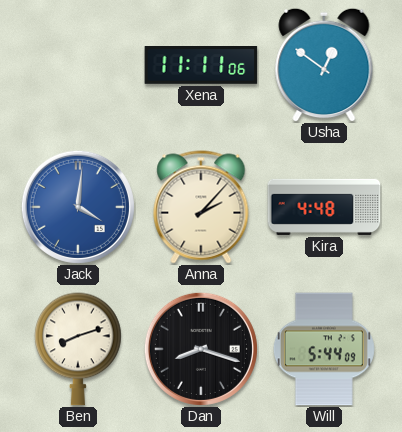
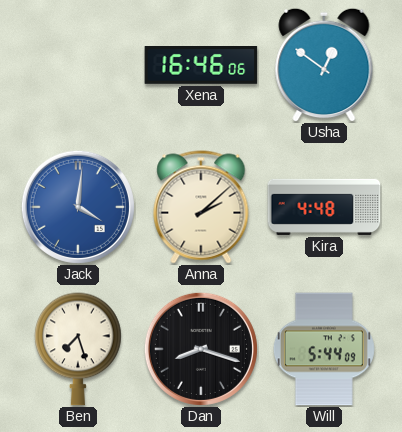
Xena: 11:11 -> 16:46 (201, 66)
Anna: 2:07 -> 2:08 (201, 207)
Ben: 8:12 -> 7:27 (78, 349)
